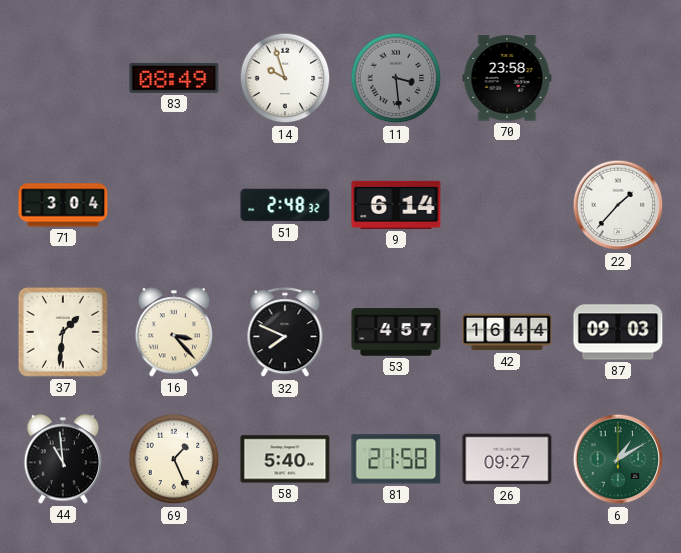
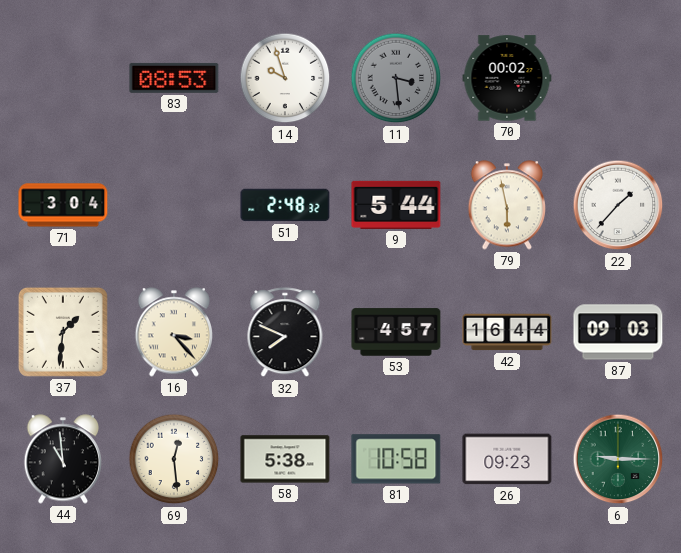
83: 08:49 -> 08:53 (174, 78)
70: 23:58 -> 00:02 (507, 78)
9: 6:14 -> 5:44 (396, 205)
79: none -> 5:58 (507, 205)
69: 1:26 -> 12:29 (174, 459)
58: 5:40 -> 5:38 (285, 459)
81: 21:58 -> 10:58 (396, 459)
26: 09:27 -> 09:23 (507, 459)
6: 1:10 -> 9:15 (618, 459)
